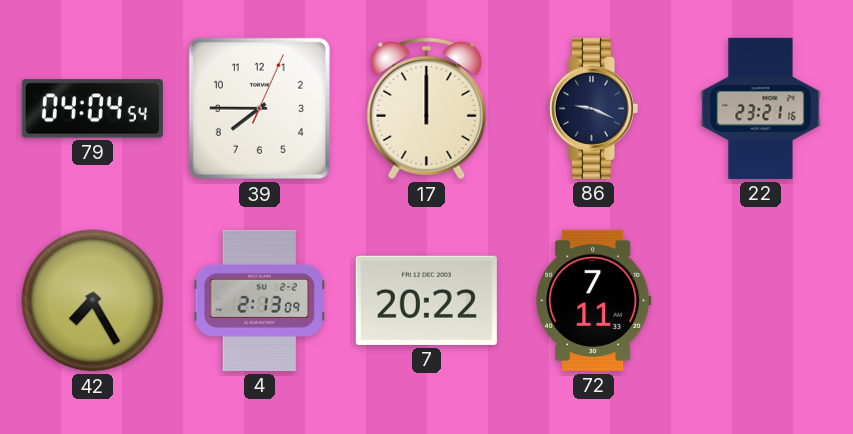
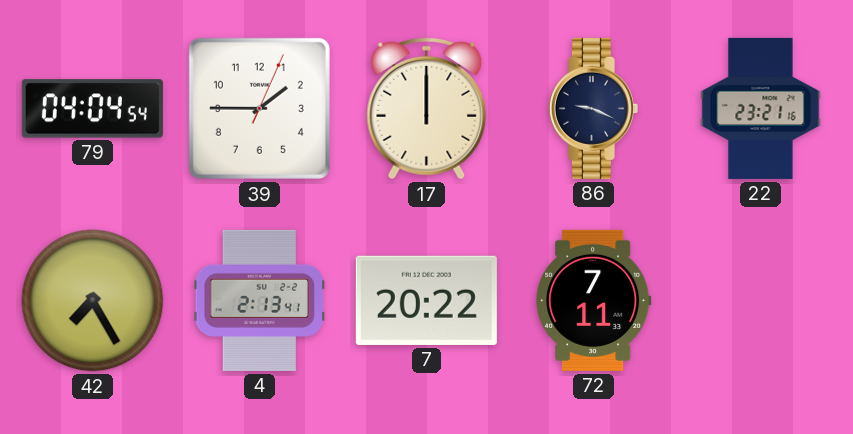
39: 7:45 -> 1:45 (259, 108)
4: 2:13:09 -> 2:13:41 (259, 300)
